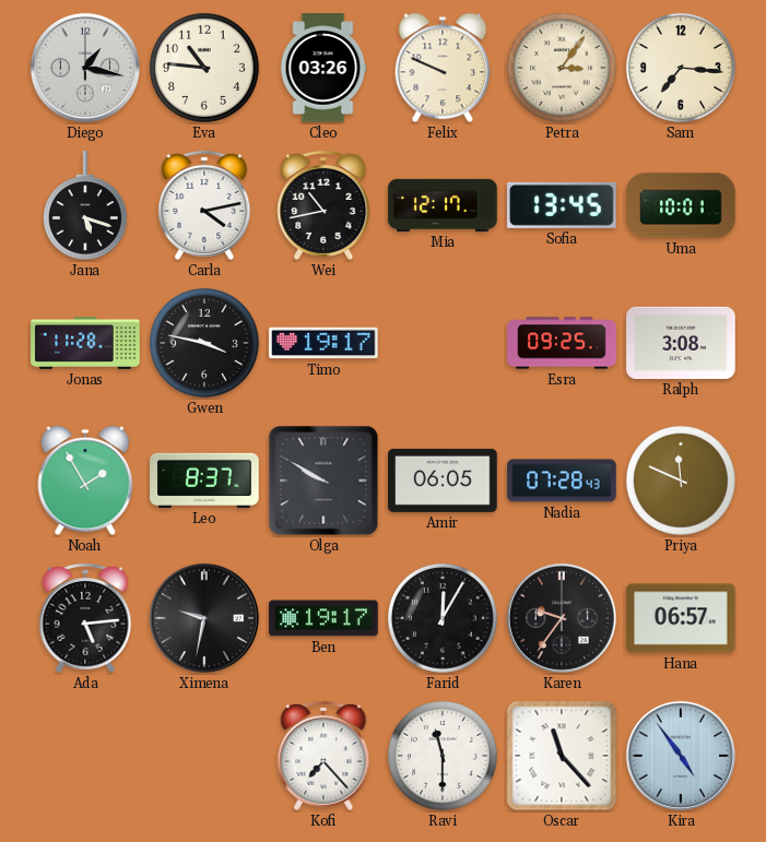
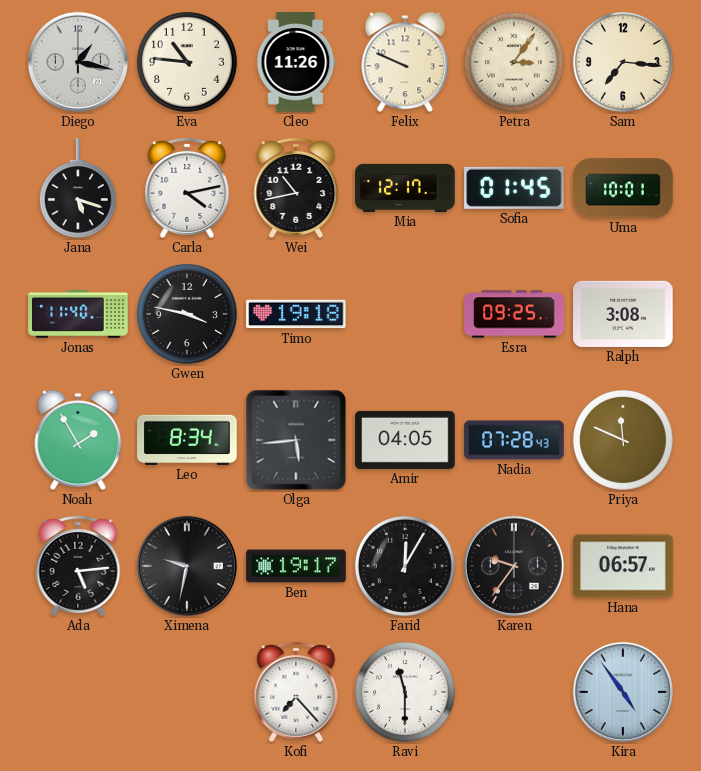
Cleo: 03:26 -> 11:26 (296, 62)
Sofia: 13:45 -> 01:45 (514, 188)
Jonas: 11:28 -> 11:40 (78, 314)
Timo: 19:17 -> 19:18 (296, 314)
Leo: 8:37 -> 8:34 (187, 440)
Olga: 9:50 -> 5:44 (296, 440)
Amir: 06:05 -> 04:05 (405, 440)
Oscar: 11:23 -> none (562, 756)
